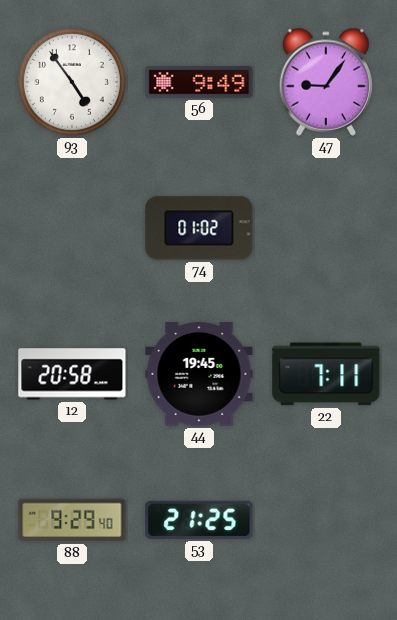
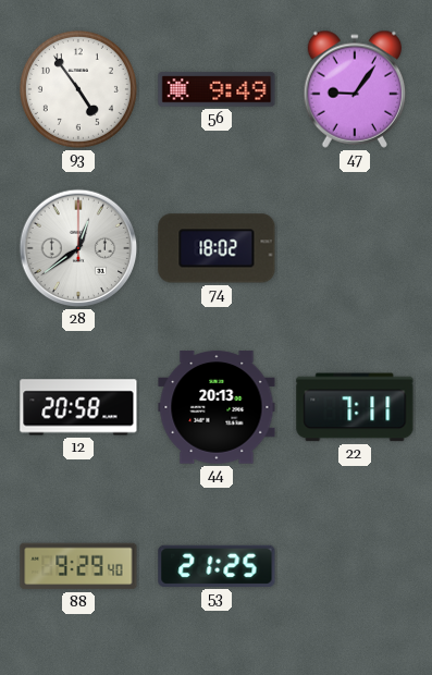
28: none -> 12:39 (78, 248)
74: 01:02 -> 18:02 (217, 248)
44: 19:45 -> 20:13 (217, 407)
